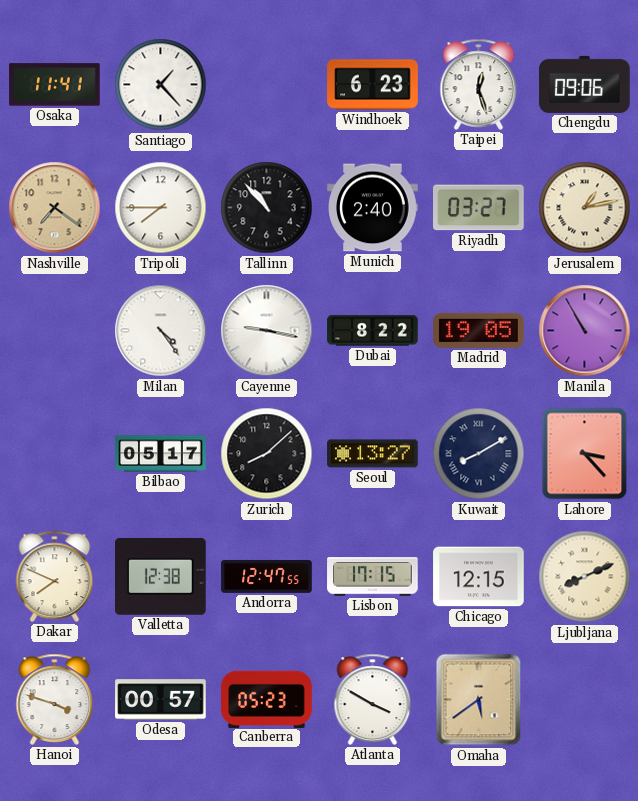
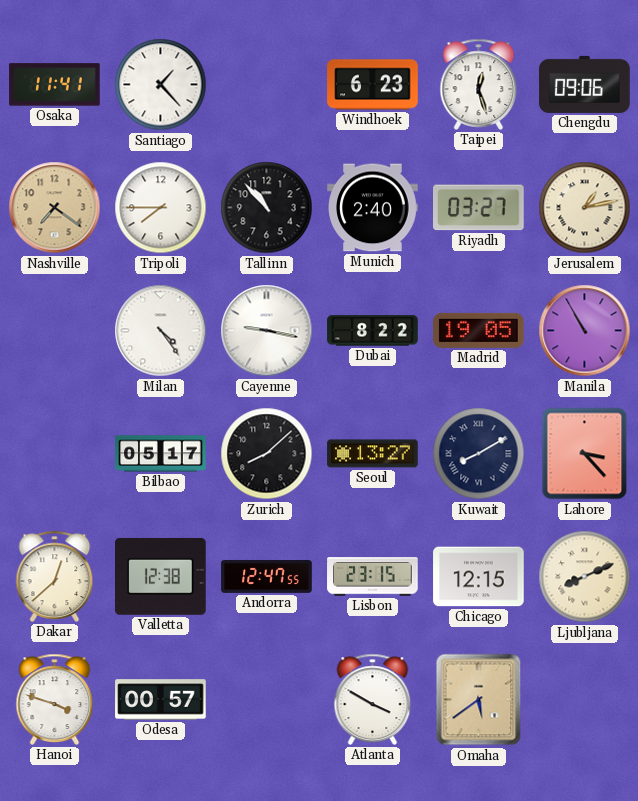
Dakar: 7:49 -> 12:38 (55, 576)
Lisbon: 17:15 -> 23:15 (373, 577)
Canberra: 05:23 -> none (267, 699)
